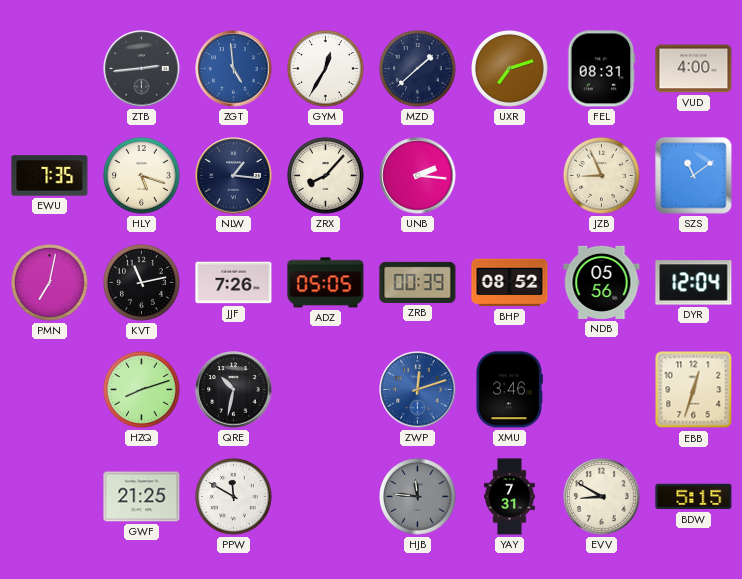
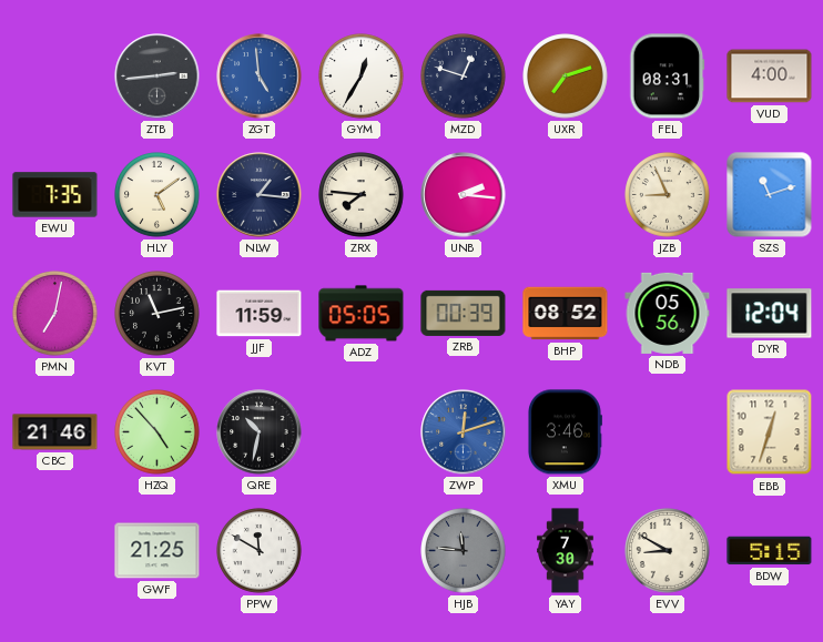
MZD: 1:38 -> 12:48 (464, 77)
HLY: 5:18 -> 5:09 (158, 195)
ZRX: 8:07 -> 7:46 (362, 195)
SZS: 11:09 -> 11:12 (770, 195)
JJF: 7:26 -> 11:59 (260, 314)
CBC: none -> 21:46 (55, 432)
HZQ: 8:12 -> 4:53 (158, 432)
YAY: 7:31 -> 7:30 (566, 551)
